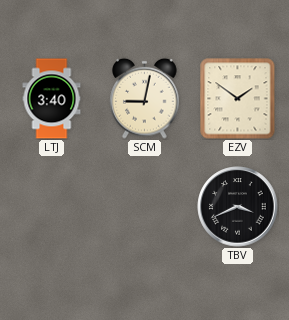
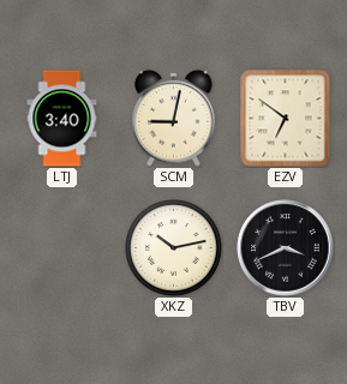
EZV: 1:51 -> 6:51 (286, 119)
XKZ: none -> 10:13 (174, 248)
